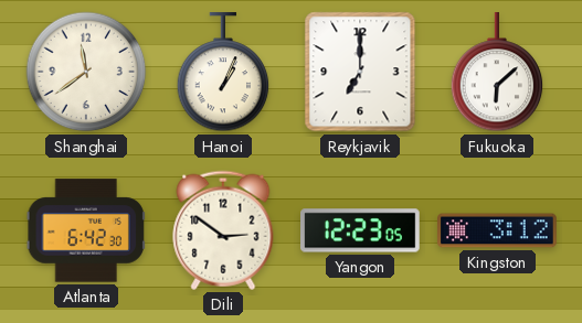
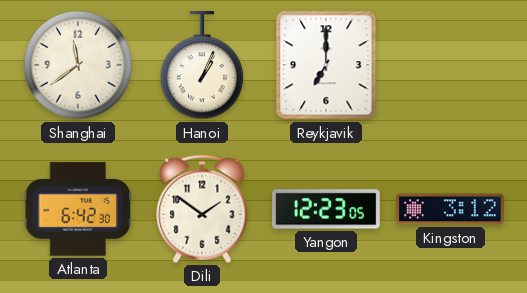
Fukuoka: 6:08 -> none (497, 73)
Dili: 2:51 -> 1:51 (202, 209)
